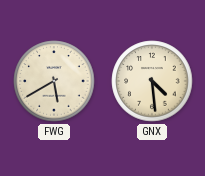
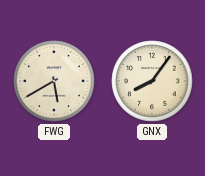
GNX: 4:29 -> 8:06 (152, 81)
